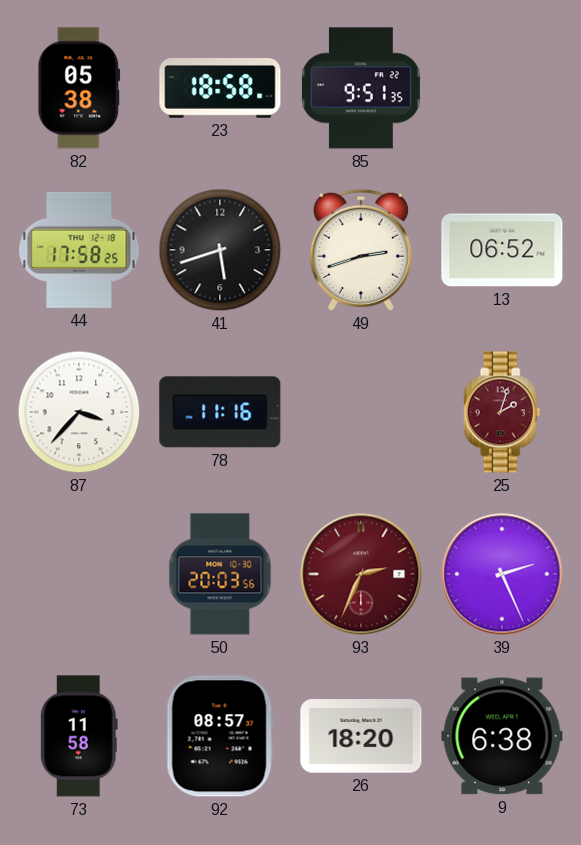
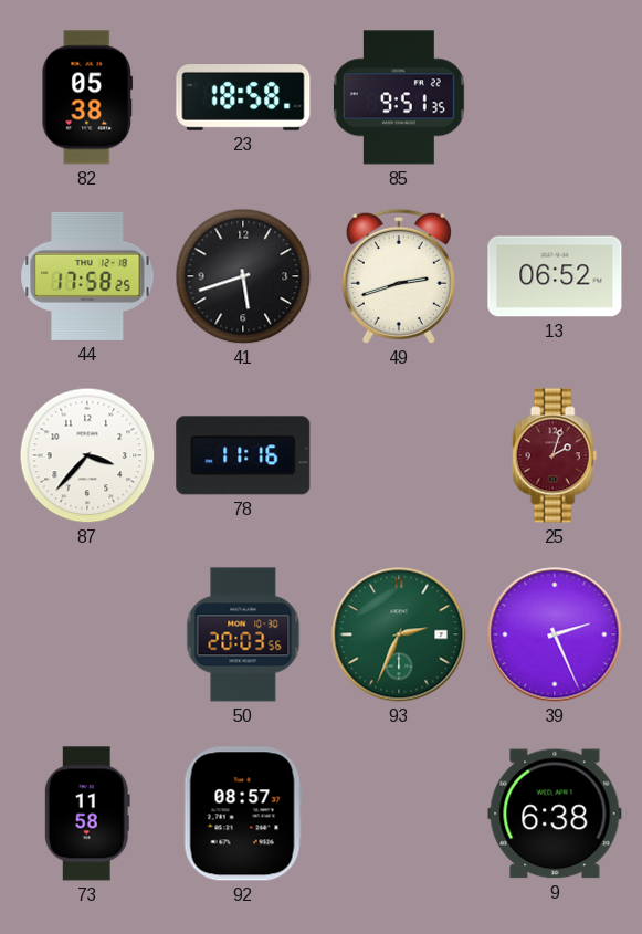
93 dial: burgundy -> green (399, 634)
26: 18:20 -> none (361, 736)
